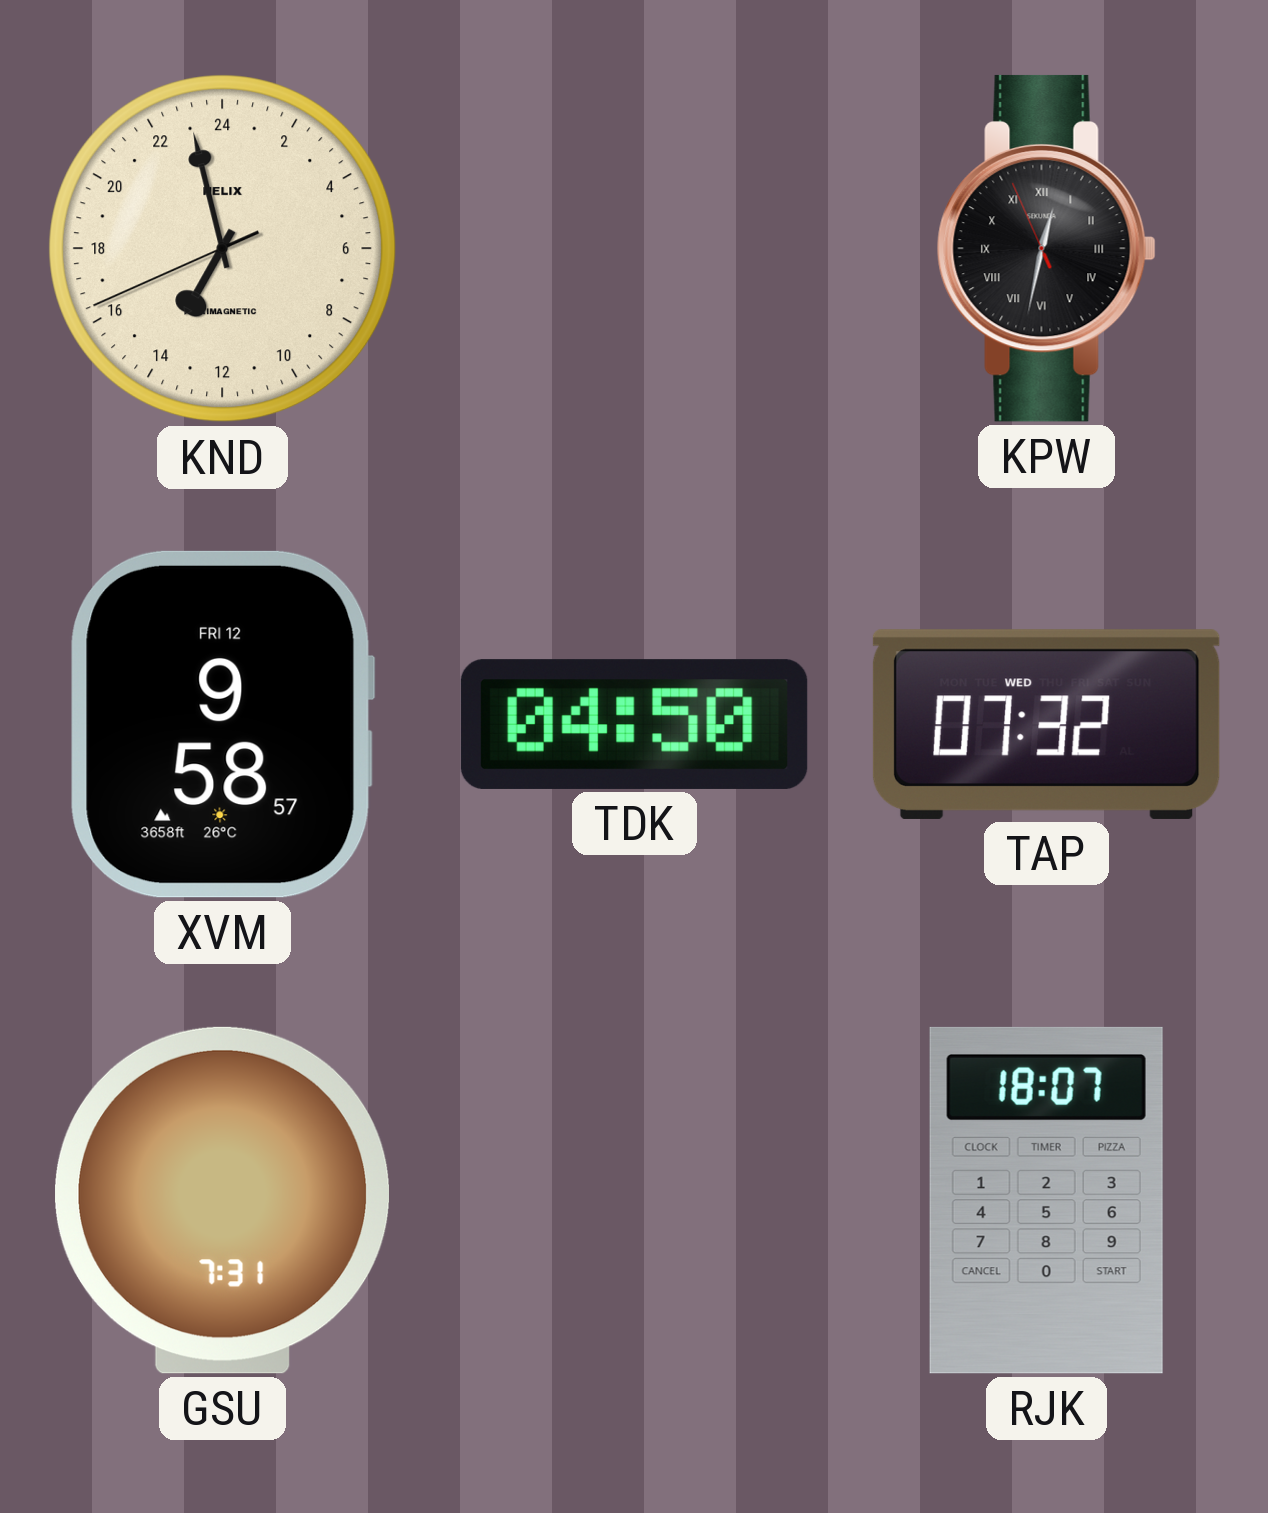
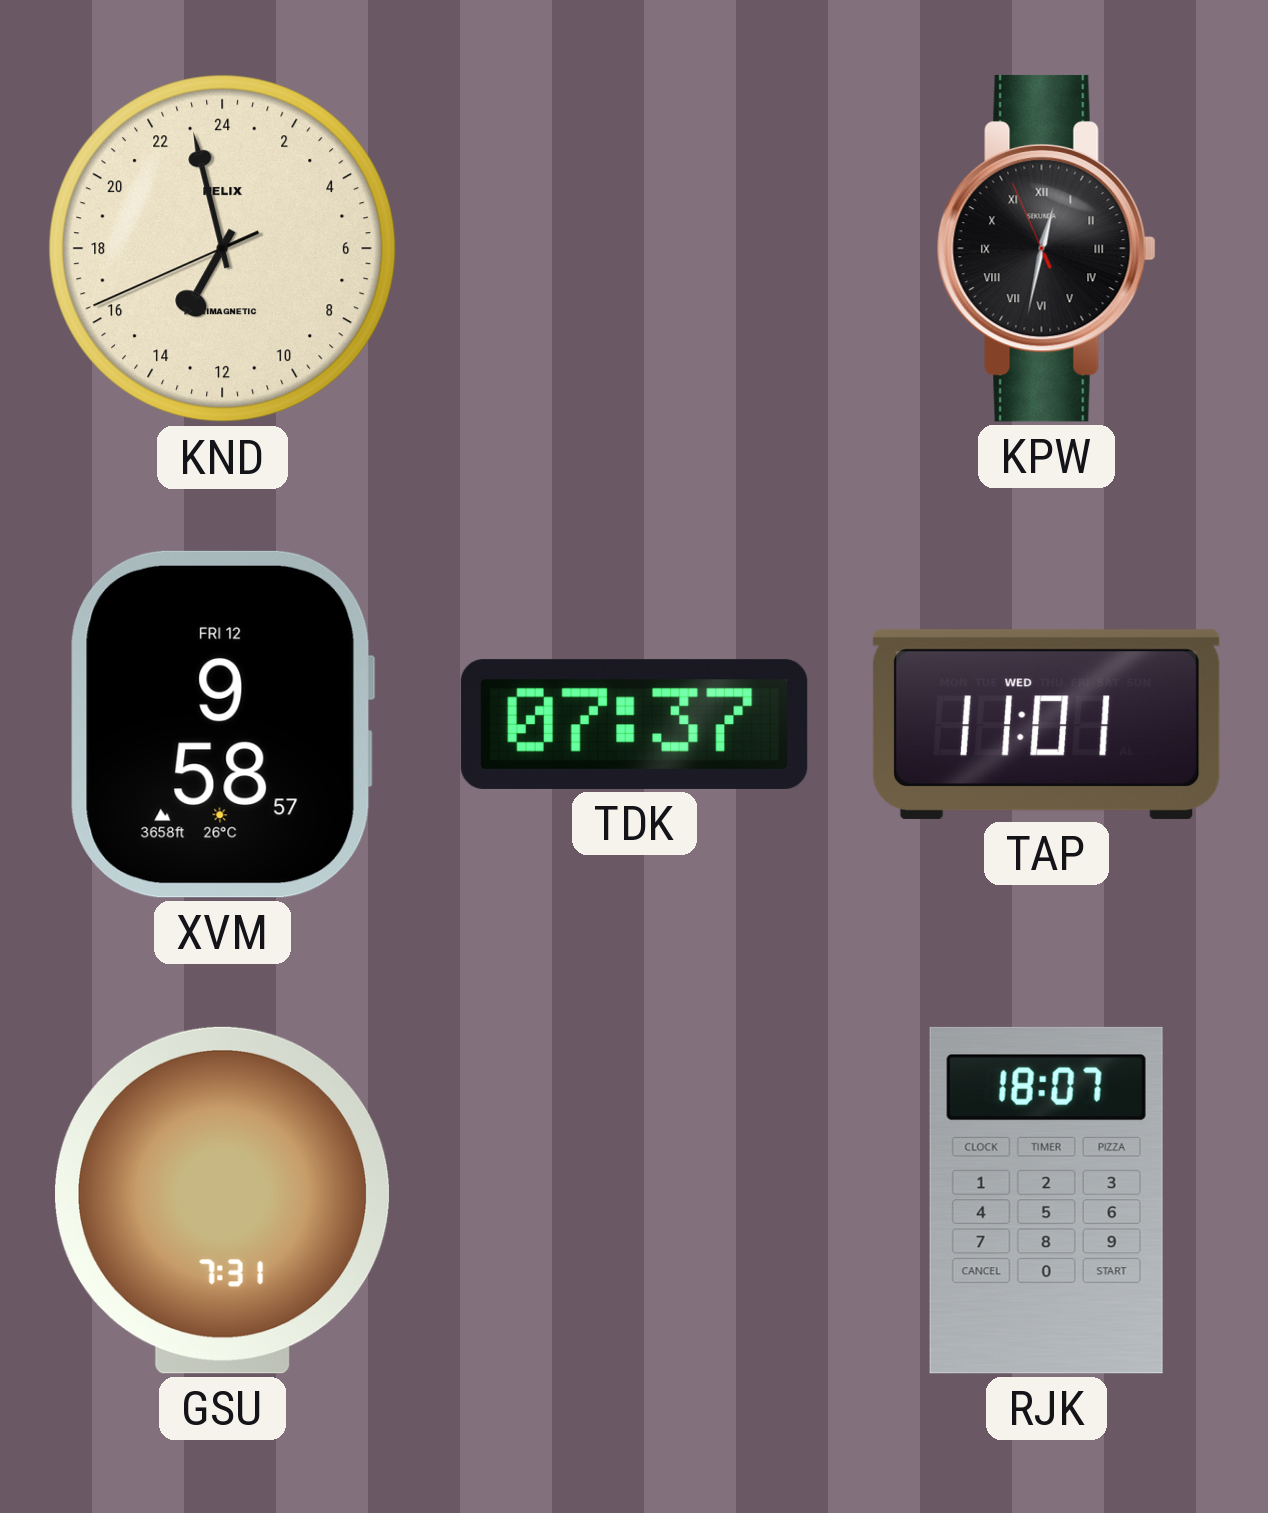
TDK: 04:50 -> 07:37 (634, 724)
TAP: 07:32 -> 11:01 (1046, 724)
